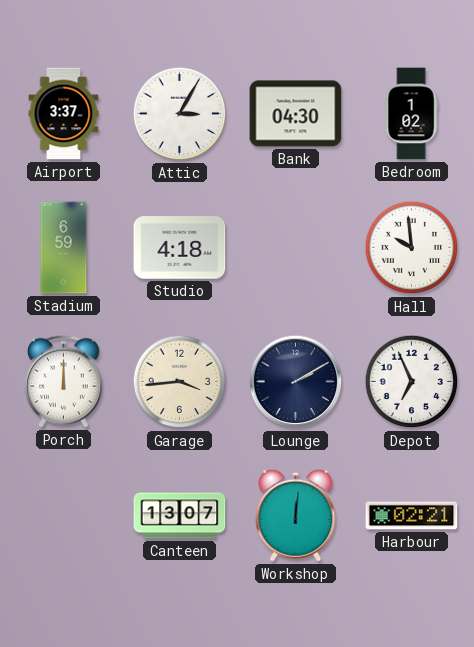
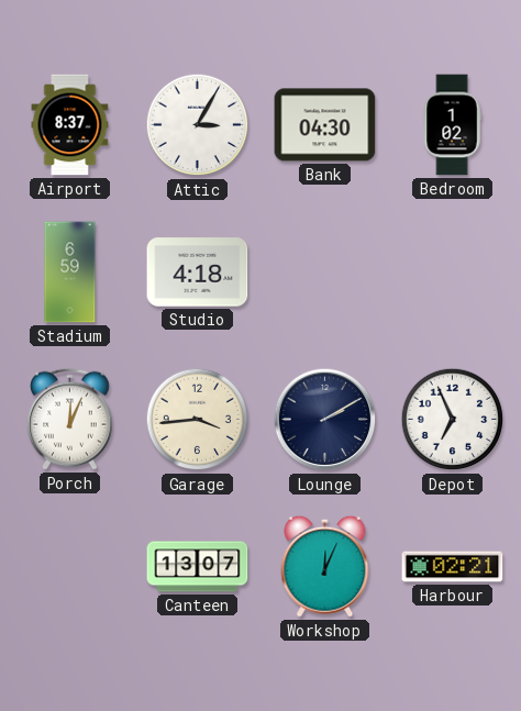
Airport: 3:37 -> 8:37 (70, 125)
Hall: 9:59 -> none (412, 248)
Porch: 12:00 -> 12:04 (70, 419)
Workshop: 12:01 -> 12:04 (325, 566)
